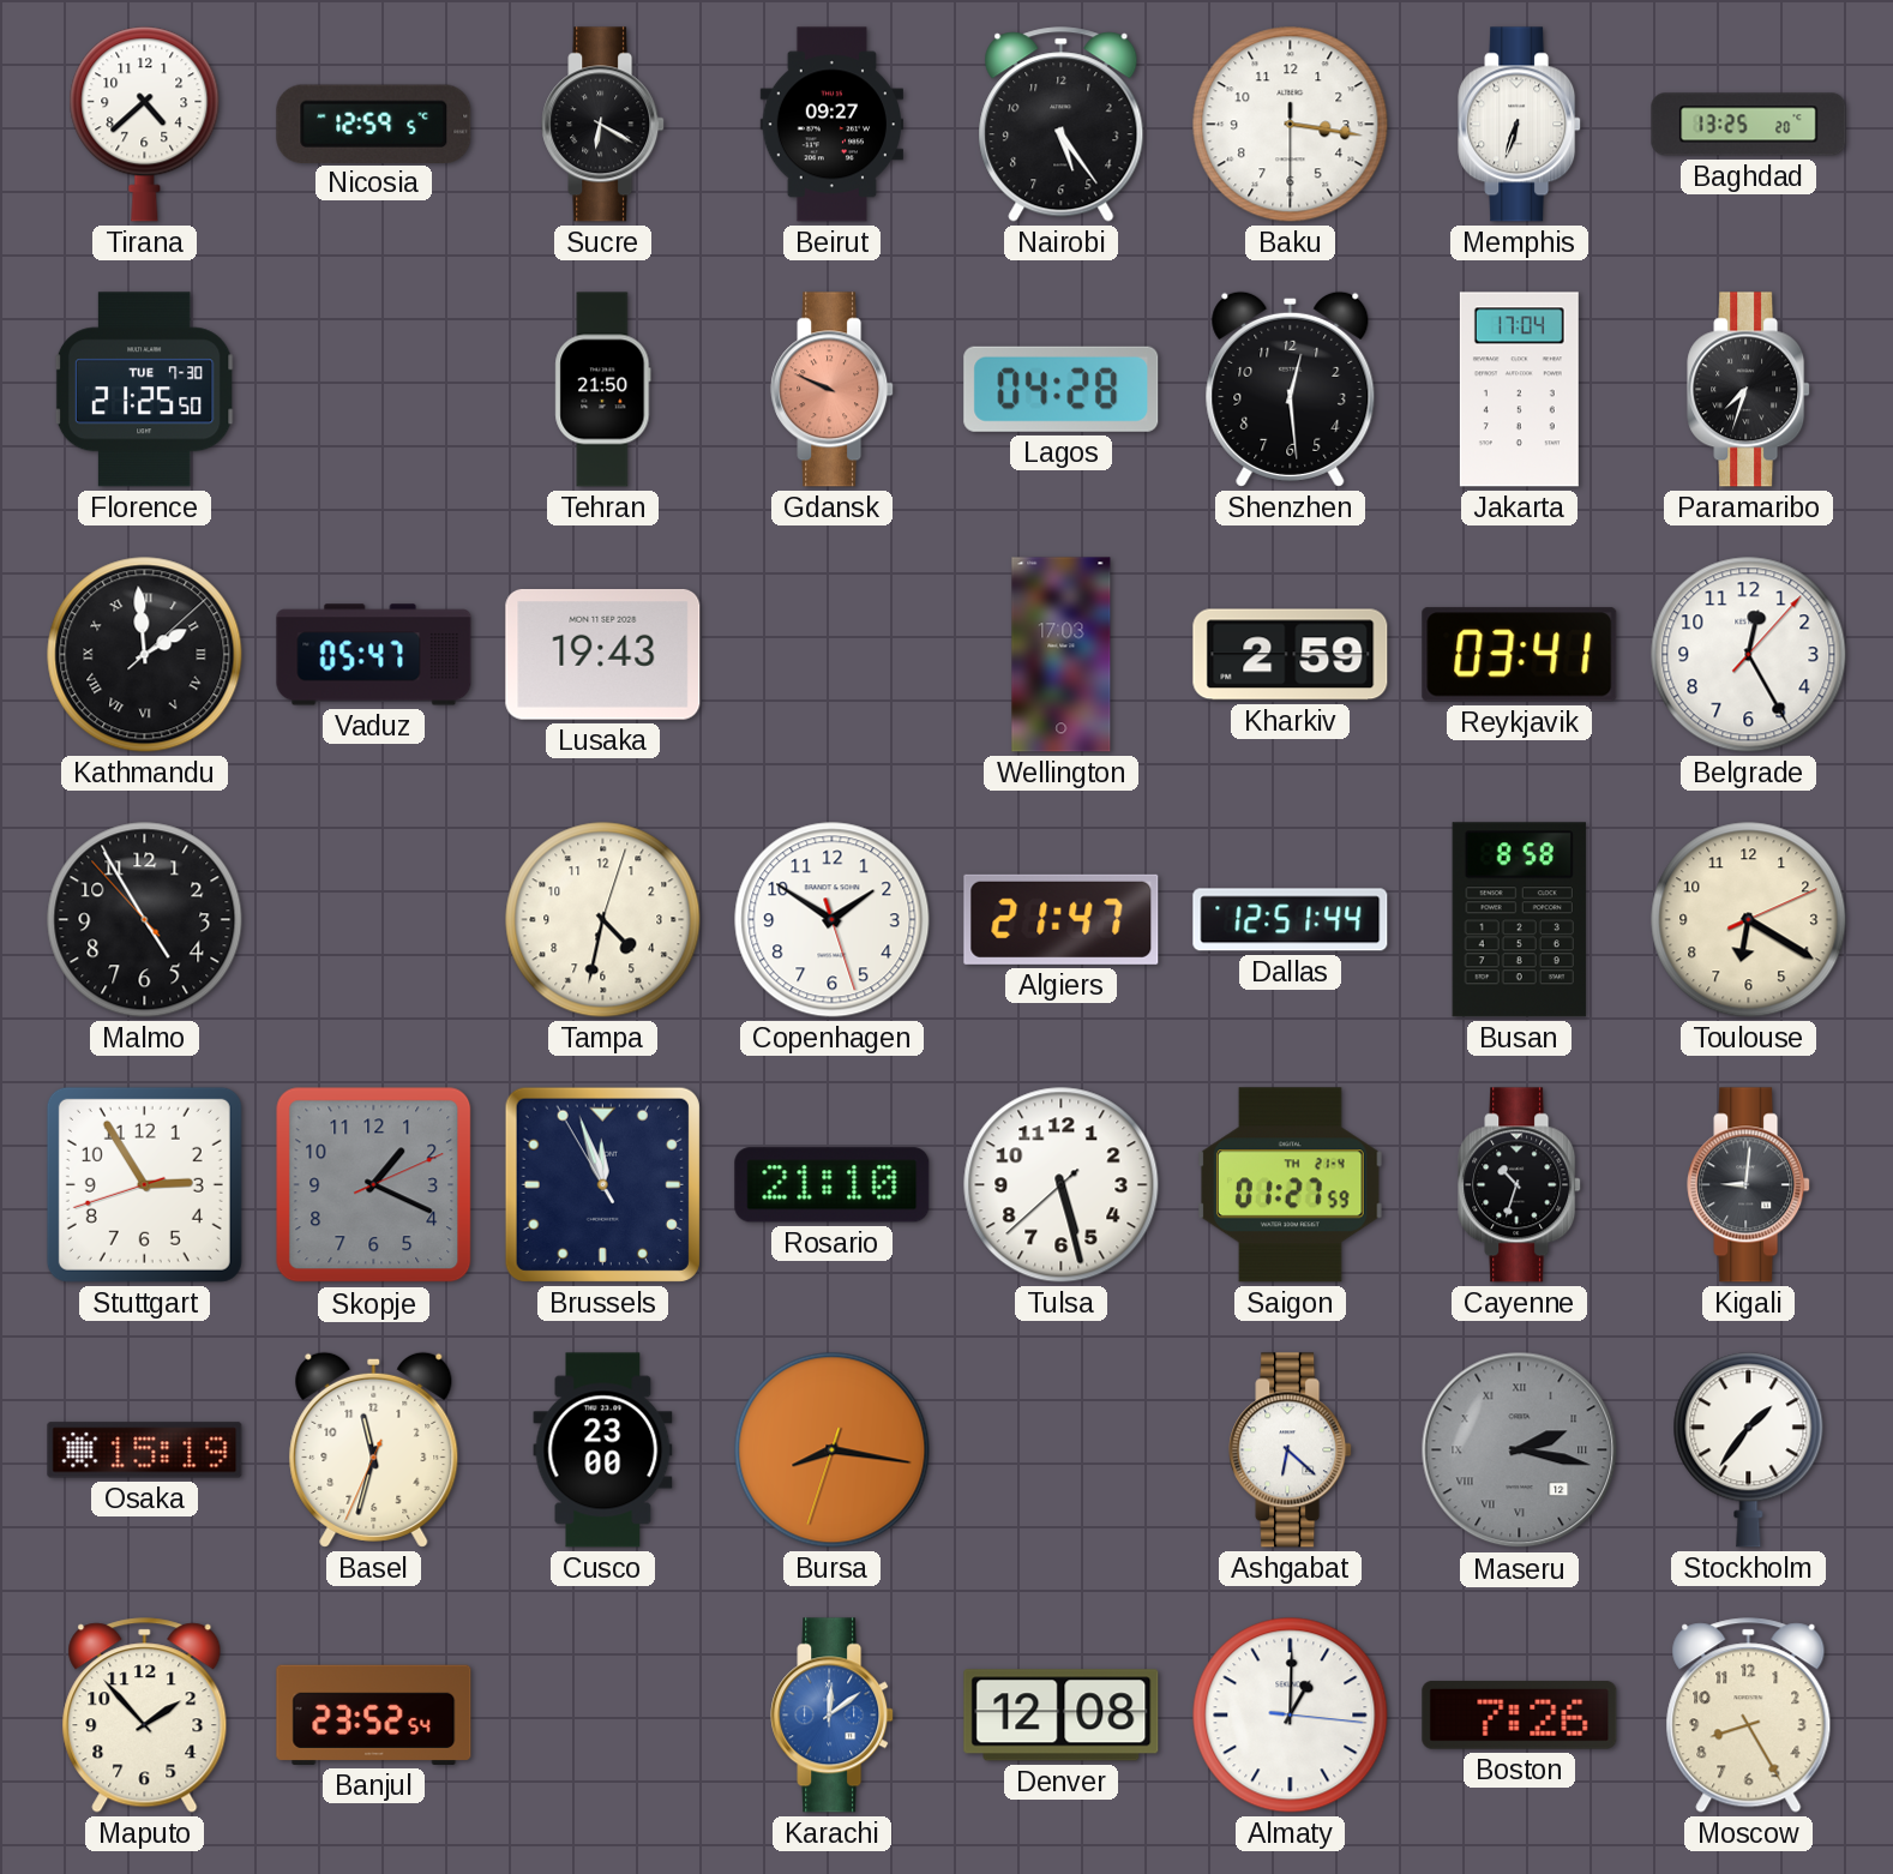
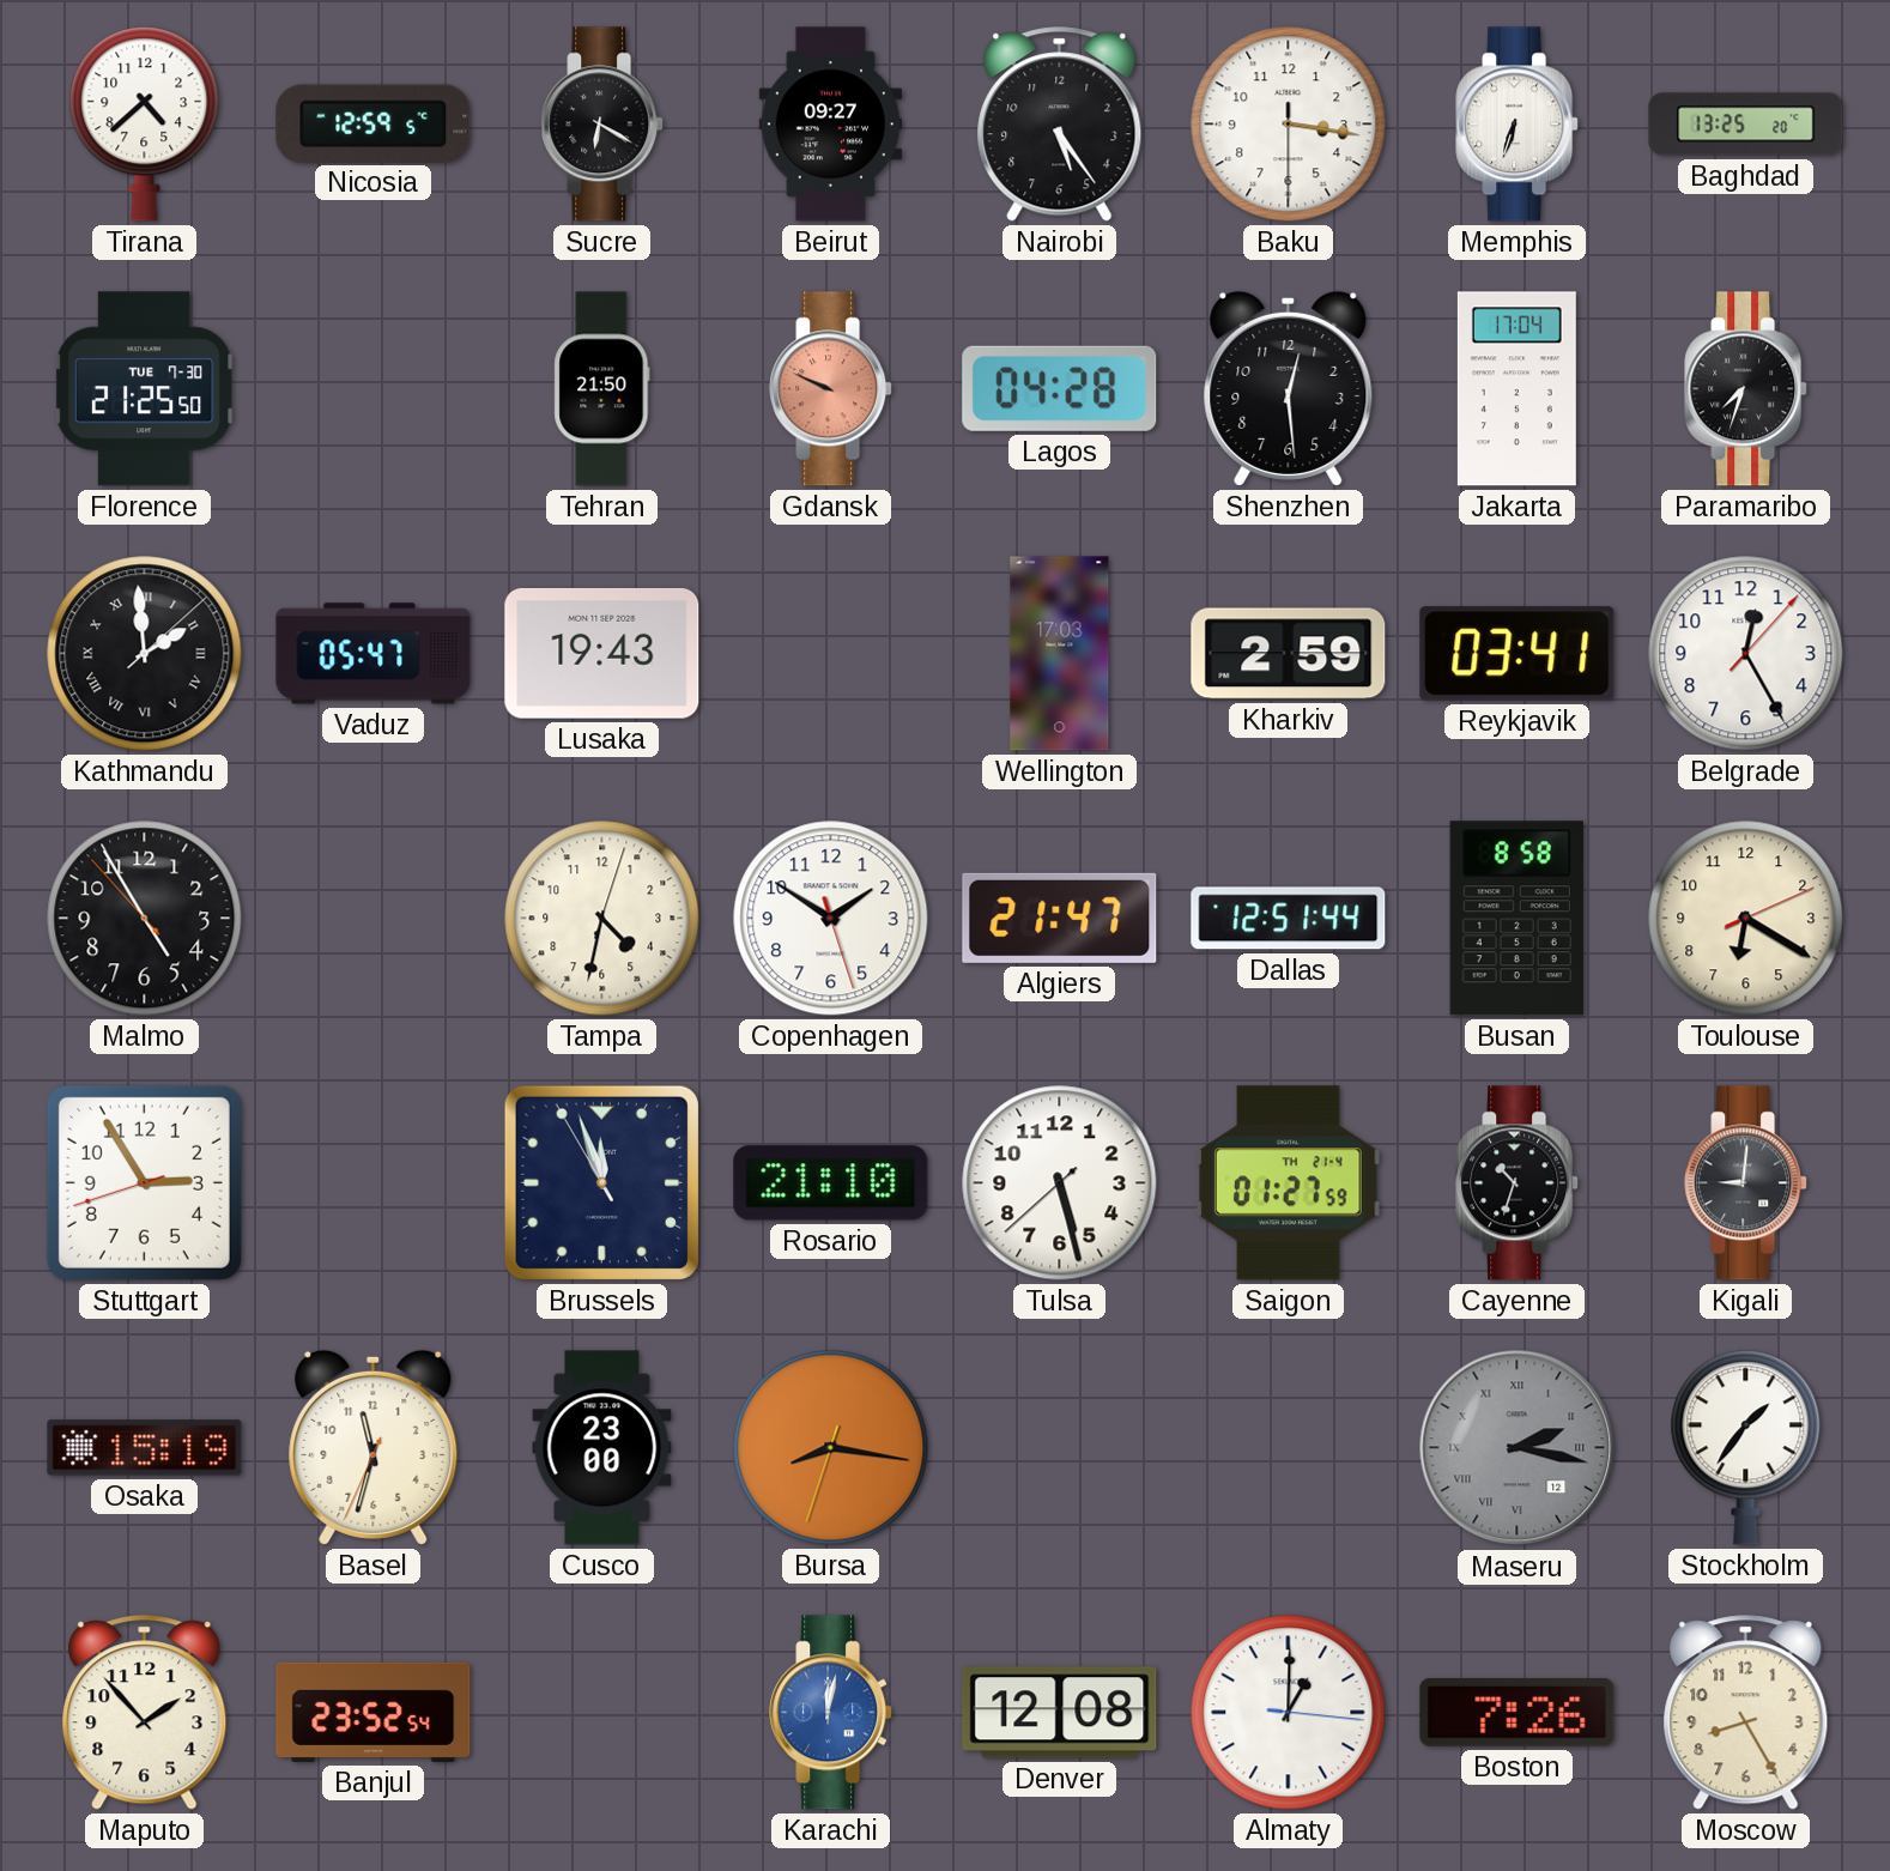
Skopje: 1:19 -> none (374, 1185)
Ashgabat: 6:22 -> none (1291, 1450)
Karachi: 12:09 -> 12:02 (831, 1713)
